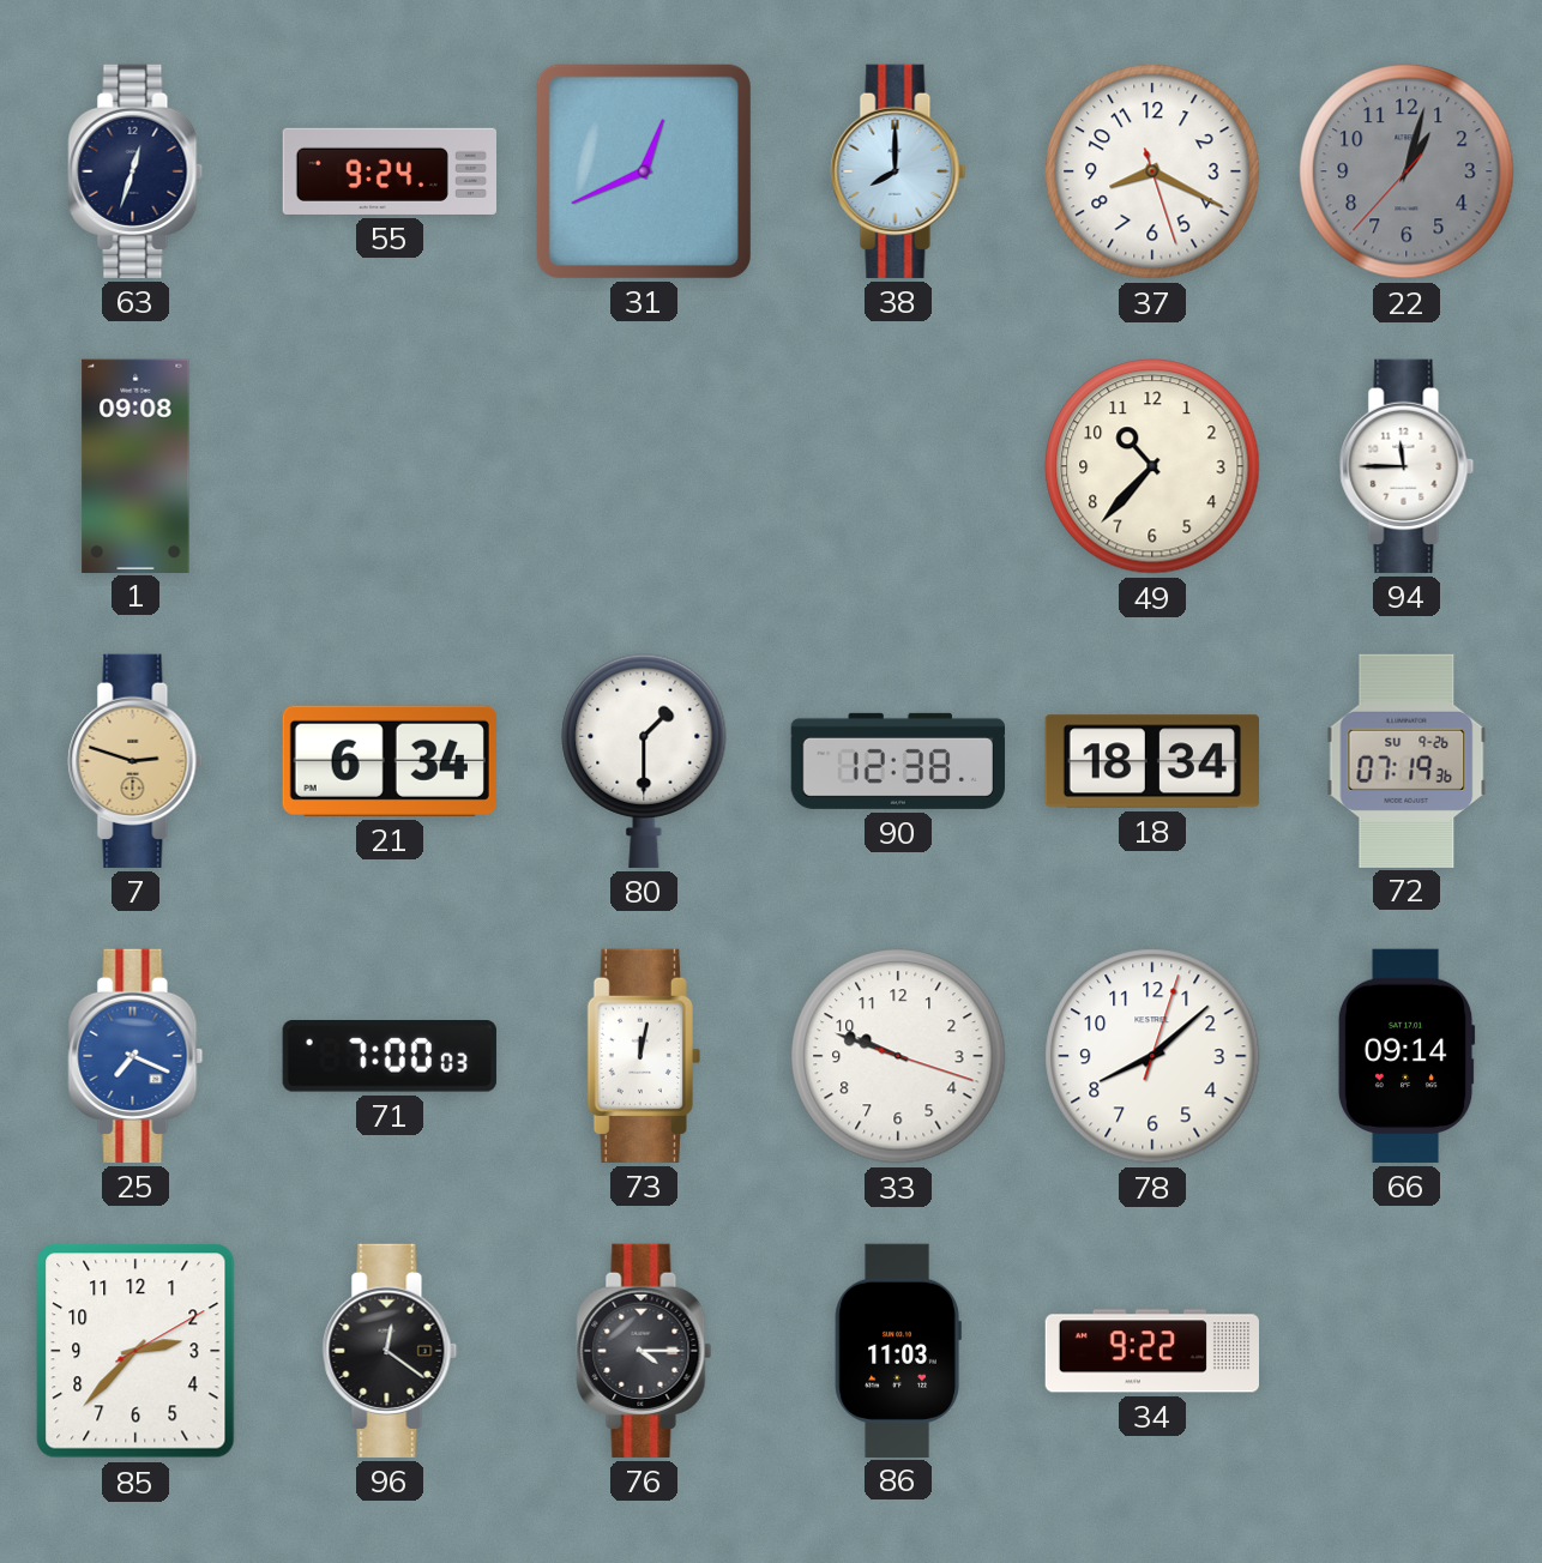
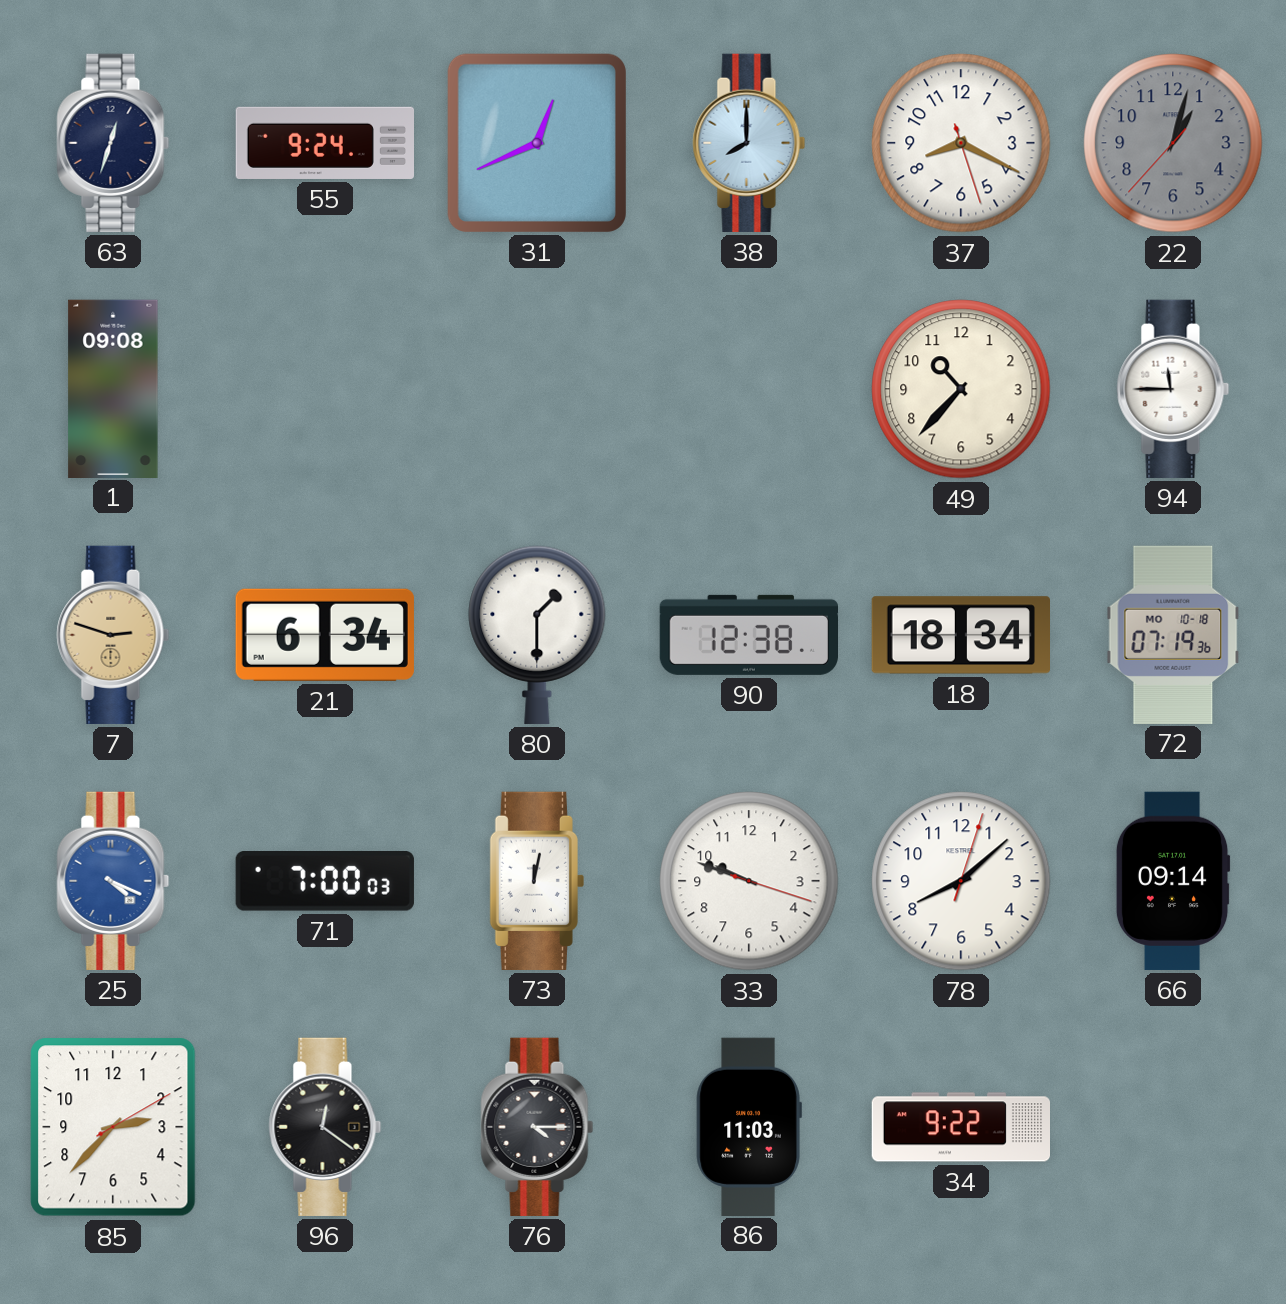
72 date: SU 9-26 -> MO 10-18 (1173, 634)
25: 7:19 -> 4:19 (113, 881)
